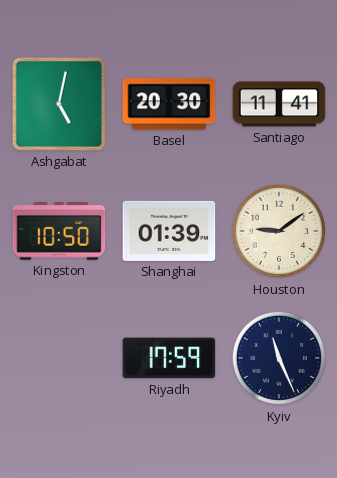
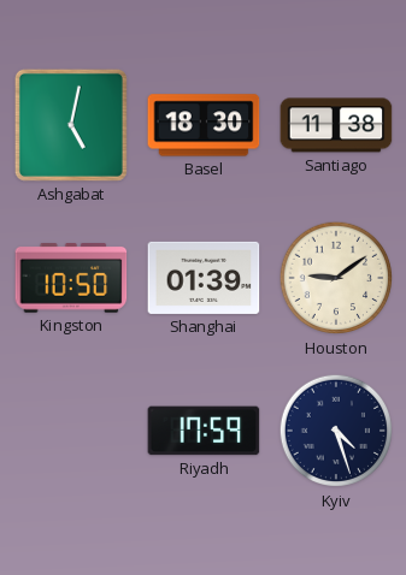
Basel: 20:30 -> 18:30 (204, 125)
Santiago: 11:41 -> 11:38 (336, 125)
Kyiv: 11:26 -> 4:27 (336, 431)
